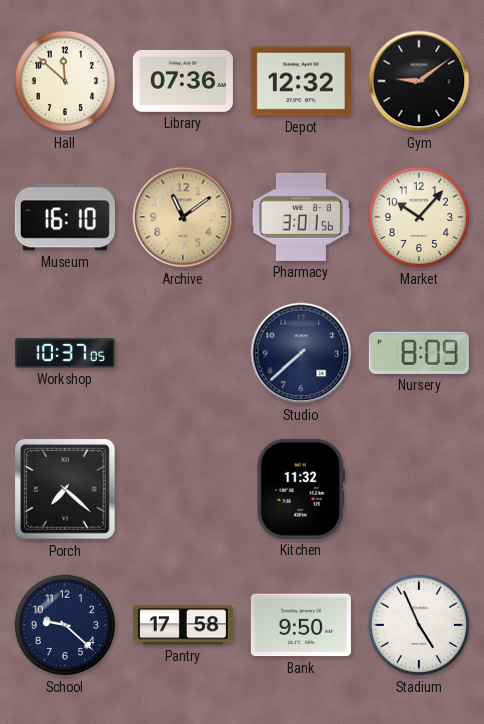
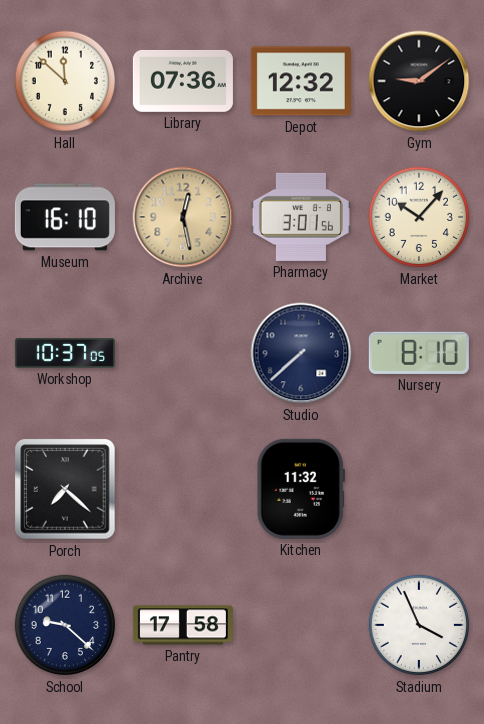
Archive: 11:09 -> 12:28 (183, 217)
Nursery: 8:09 -> 8:10 (419, 353)
Bank: 9:50 -> none (301, 625)
Stadium: 4:56 -> 3:56 (419, 625)
